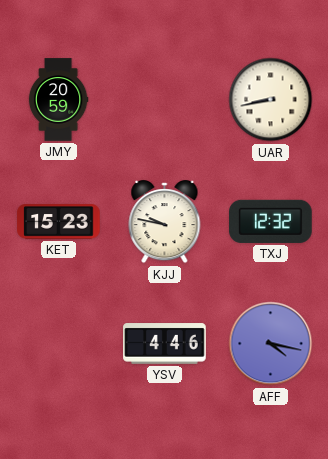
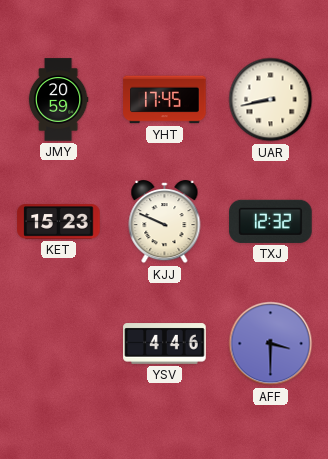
YHT: none -> 17:45 (165, 100)
KJJ: 9:47 -> 9:49 (165, 222)
AFF: 4:17 -> 3:30 (271, 344)
